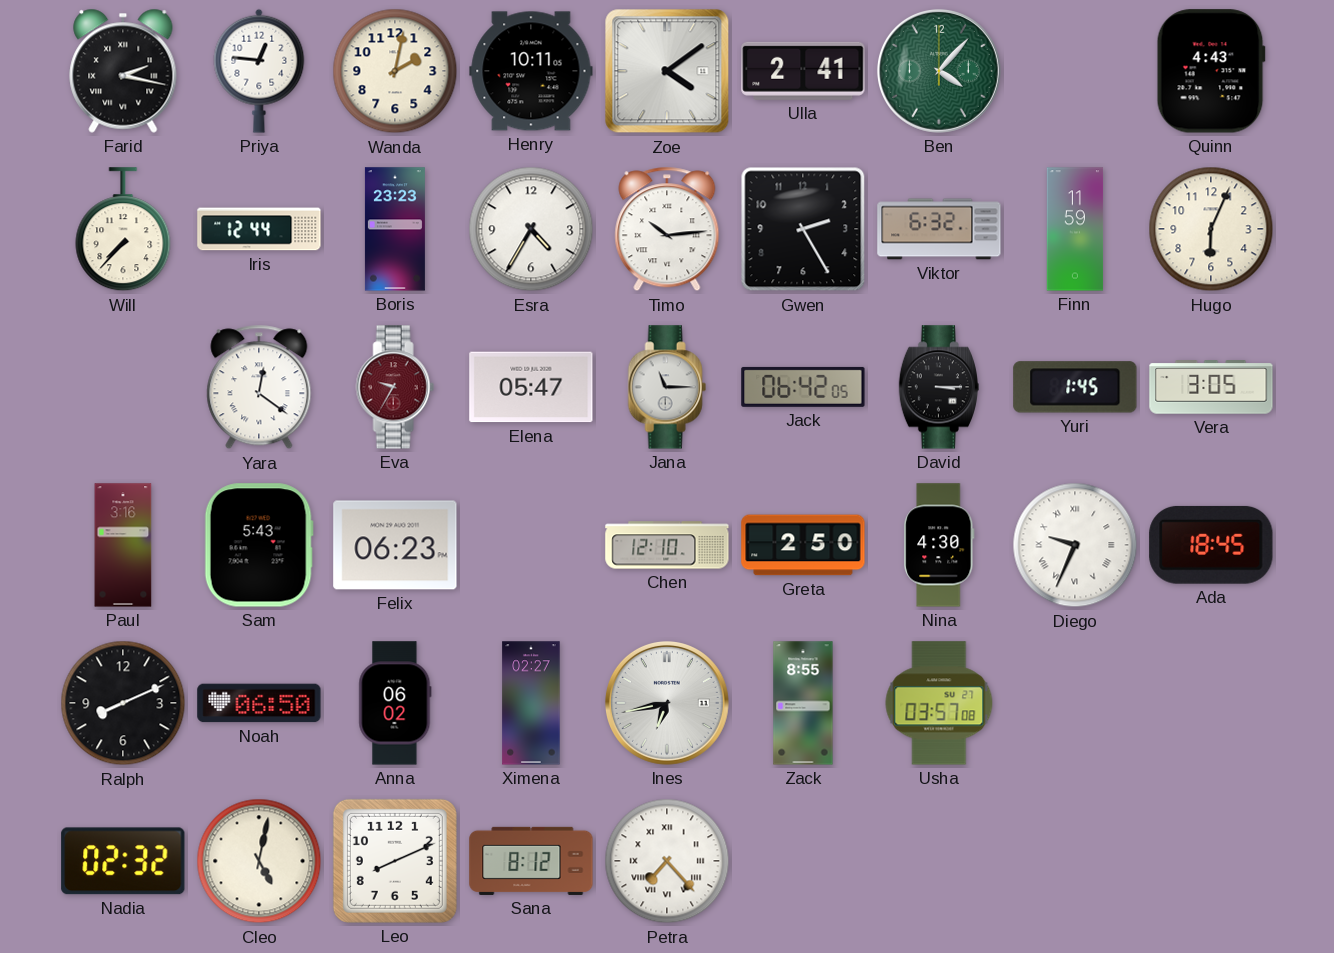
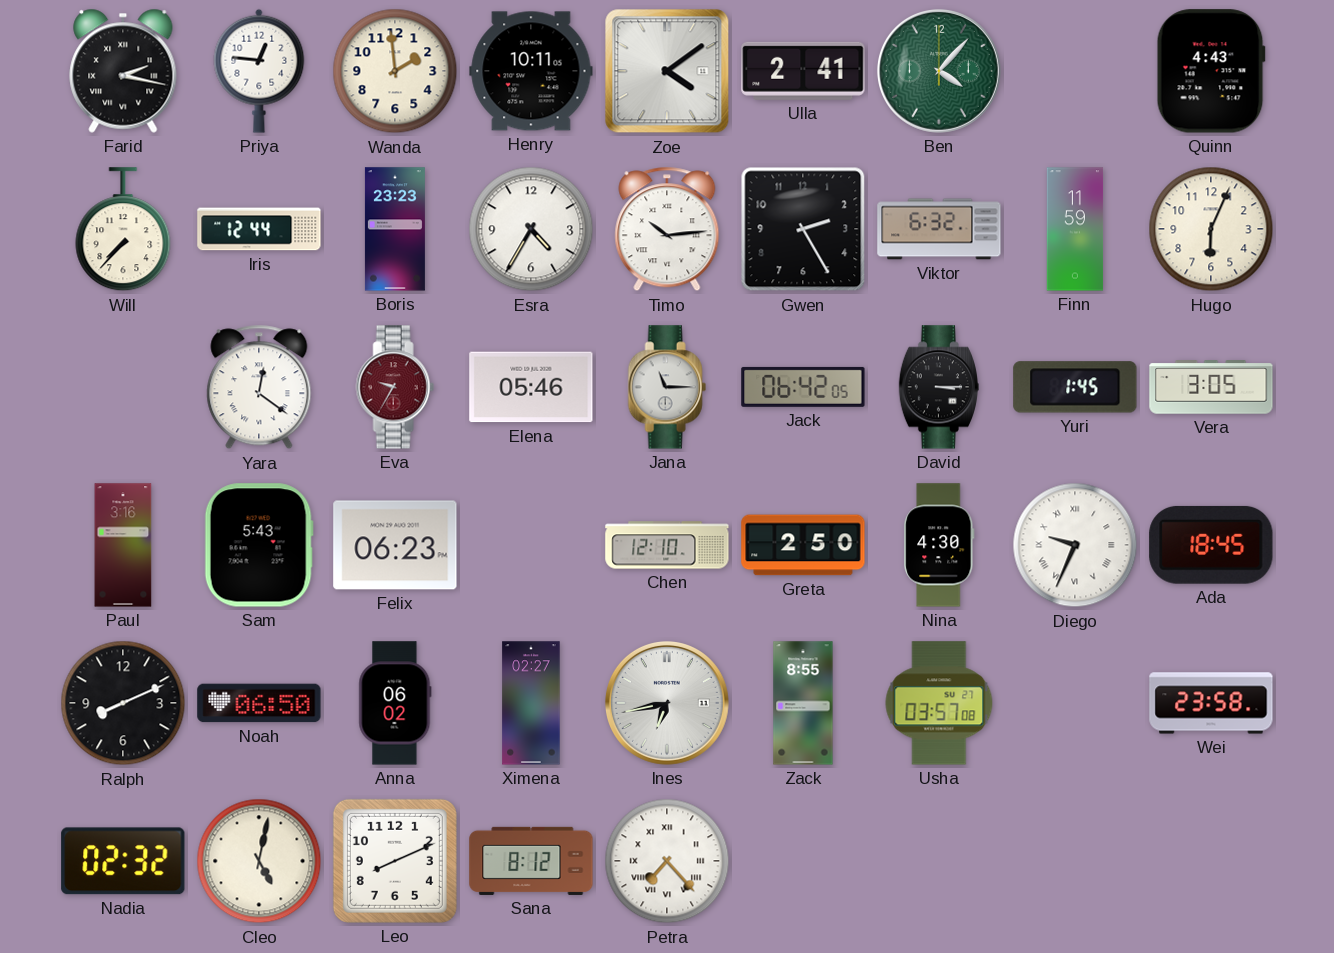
Wanda: 2:02 -> 1:59 (395, 71)
Elena: 05:47 -> 05:46 (531, 387)
Wei: none -> 23:58 (1211, 703)
